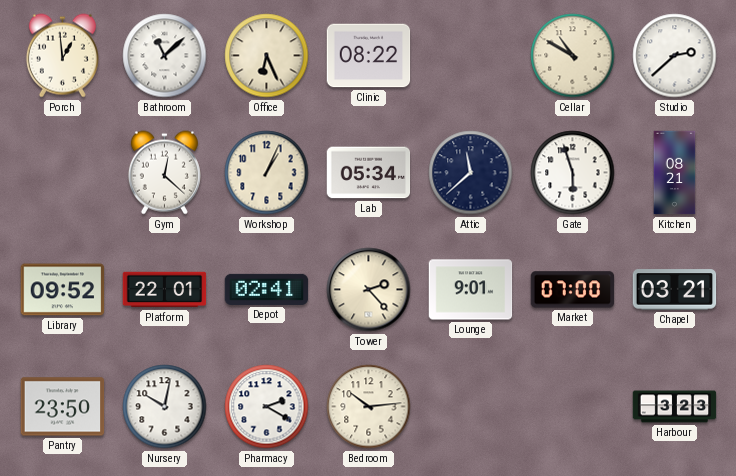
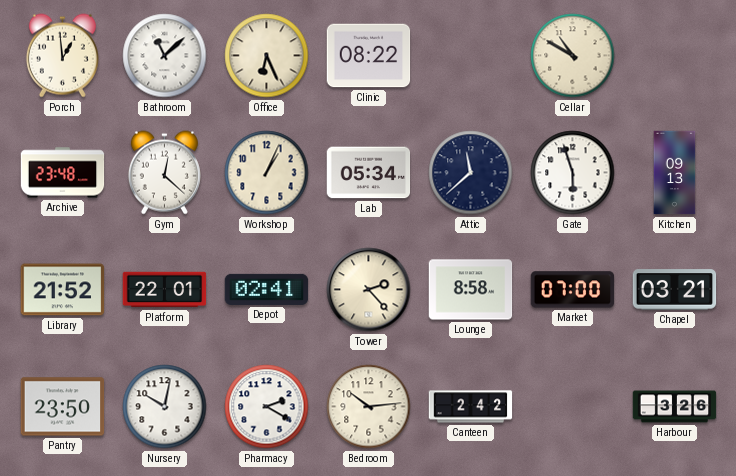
Studio: 2:38 -> none (675, 56)
Archive: none -> 23:48 (63, 173)
Kitchen: 08:21 -> 09:13 (675, 173)
Library: 09:52 -> 21:52 (63, 290)
Lounge: 9:01 -> 8:58 (471, 290)
Canteen: none -> 2:42 (471, 407)
Harbour: 3:23 -> 3:26 (675, 407)
